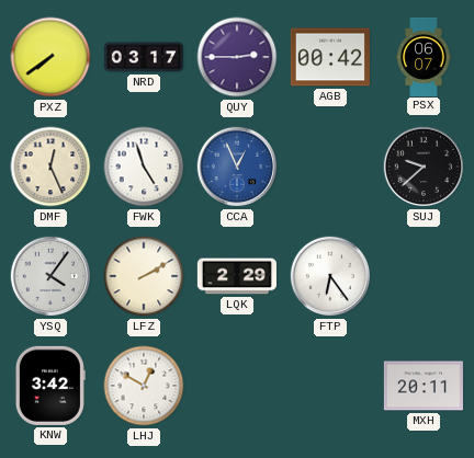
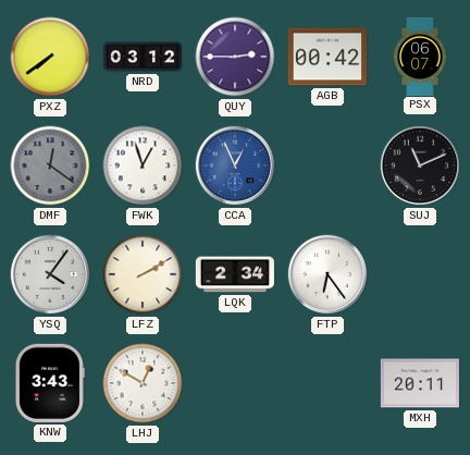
NRD: 03:17 -> 03:12 (143, 57)
DMF: 12:26 -> 12:21 (50, 165)
DMF dial: cream -> grey (50, 165)
FWK: 4:57 -> 12:57 (143, 165)
SUJ: 9:38 -> 11:11 (420, 165)
LQK: 2:29 -> 2:34 (235, 274)
KNW: 3:42 -> 3:43 (50, 383)
